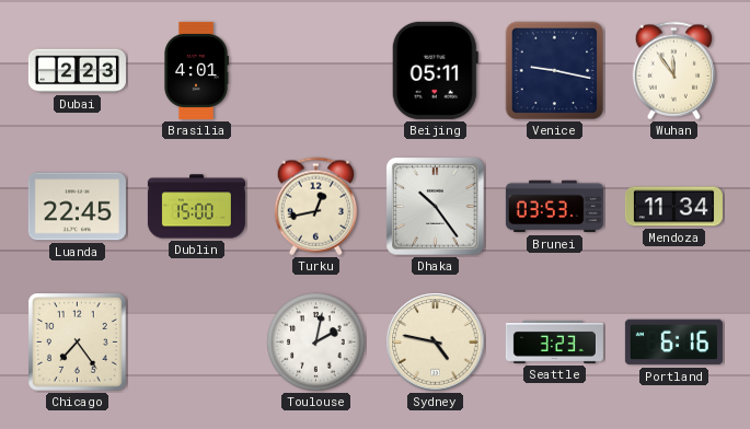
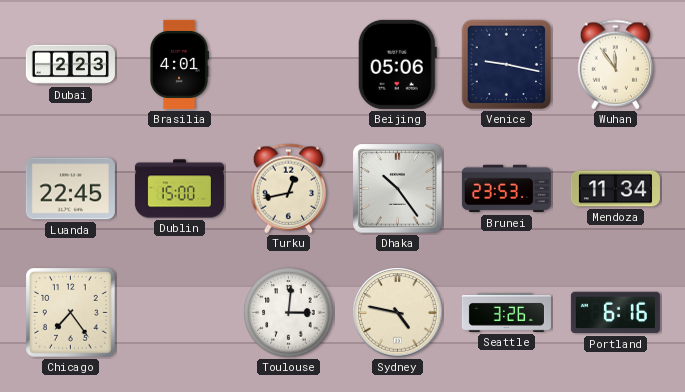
Beijing: 05:11 -> 05:06 (397, 64)
Brunei: 03:53 -> 23:53 (506, 189)
Toulouse: 2:02 -> 3:01 (289, 313)
Seattle: 3:23 -> 3:26 (506, 312)
